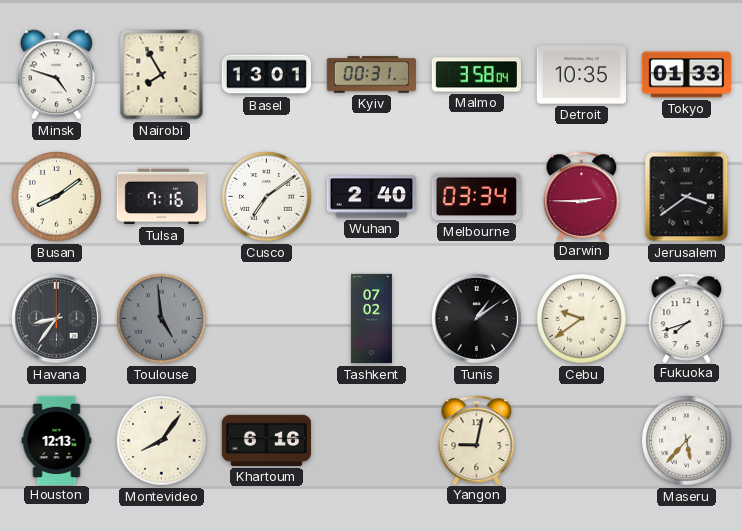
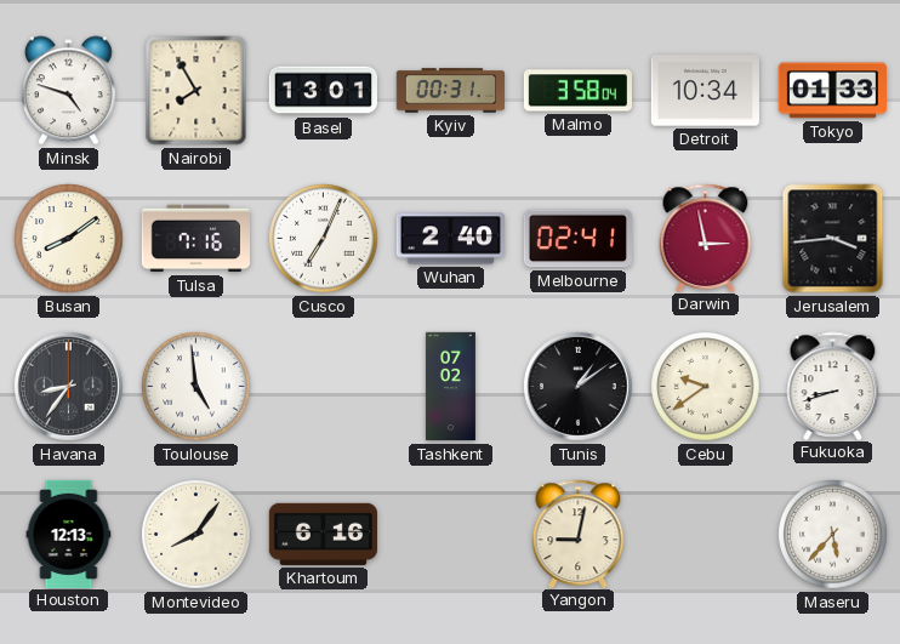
Detroit: 10:35 -> 10:34 (705, 91)
Cusco: 7:09 -> 7:04 (324, 239)
Melbourne: 03:34 -> 02:41 (577, 239)
Darwin: 2:45 -> 2:58 (706, 238)
Jerusalem: 3:39 -> 3:44 (833, 239)
Toulouse dial: grey -> white (196, 387)
Fukuoka: 7:42 -> 8:42 (833, 386)
